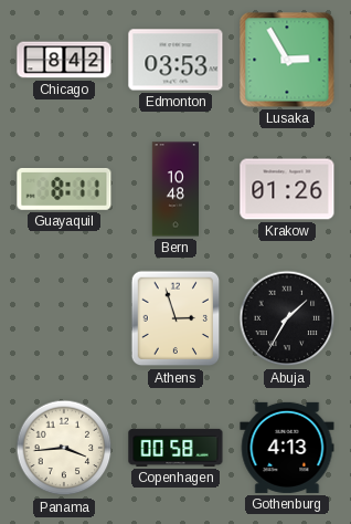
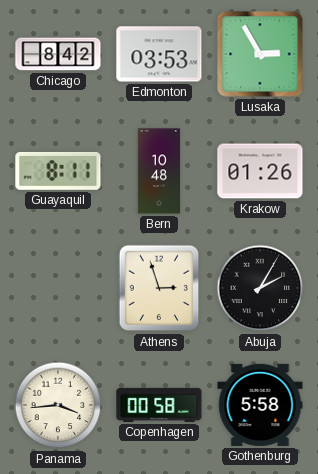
Abuja: 1:35 -> 2:05 (260, 288)
Gothenburg: 4:13 -> 5:58 (260, 405)
